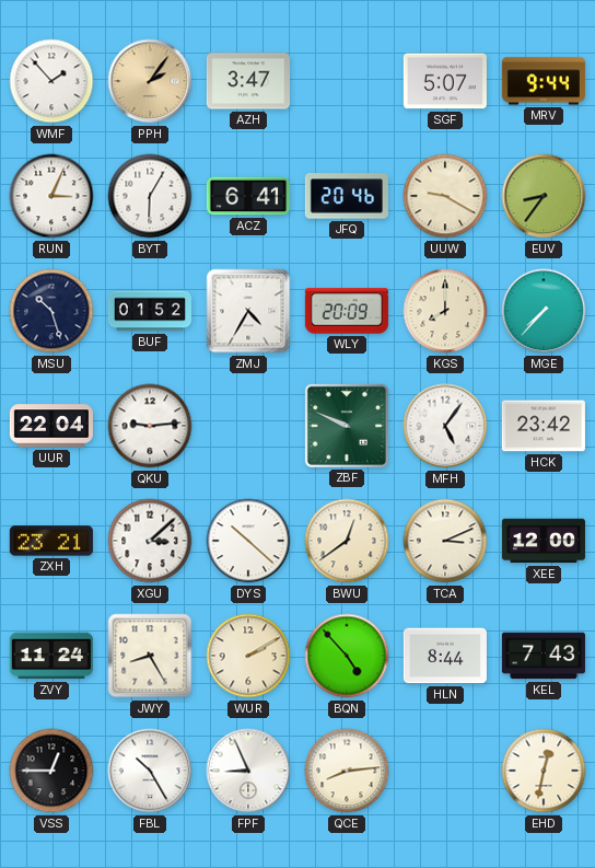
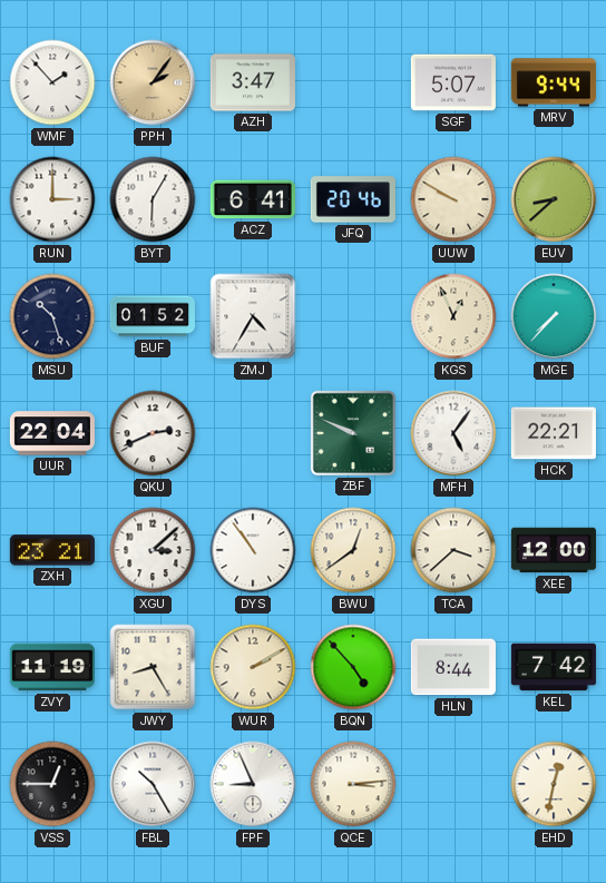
RUN: 3:04 -> 3:00 (52, 199)
UUW: 9:20 -> 9:50 (453, 199)
EUV: 8:36 -> 8:38 (554, 199)
WLY: 20:09 -> none (347, 311)
KGS: 8:00 -> 12:56 (453, 316)
QKU: 9:14 -> 2:41 (153, 433)
HCK: 23:42 -> 22:21 (554, 433)
DYS: 10:22 -> 10:54 (253, 550)
TCA: 3:11 -> 3:38 (453, 550)
ZVY: 11:24 -> 11:19 (52, 667)
KEL: 7:43 -> 7:42 (554, 667)
QCE: 8:14 -> 3:14 (353, 784)
